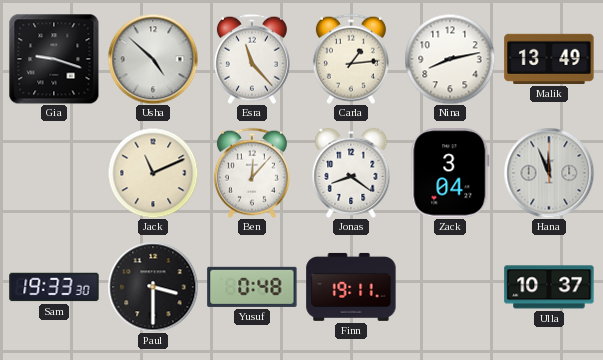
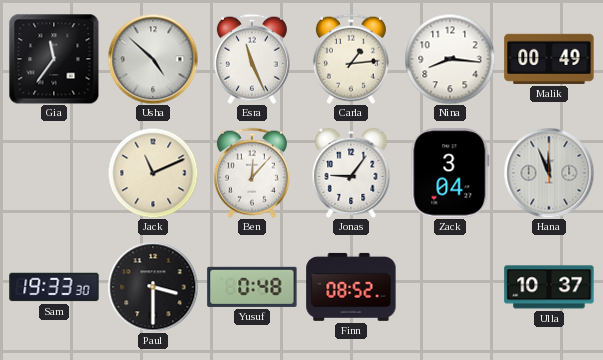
Gia: 9:18 -> 11:36 (54, 59)
Esra: 11:23 -> 11:26 (252, 59)
Nina: 8:13 -> 8:16 (450, 59)
Malik: 13:49 -> 00:49 (549, 59)
Jonas: 8:21 -> 9:06 (351, 173)
Finn: 19:11 -> 08:52 (351, 287)
